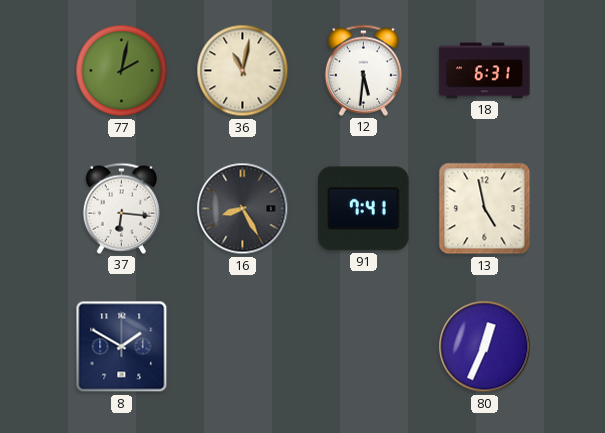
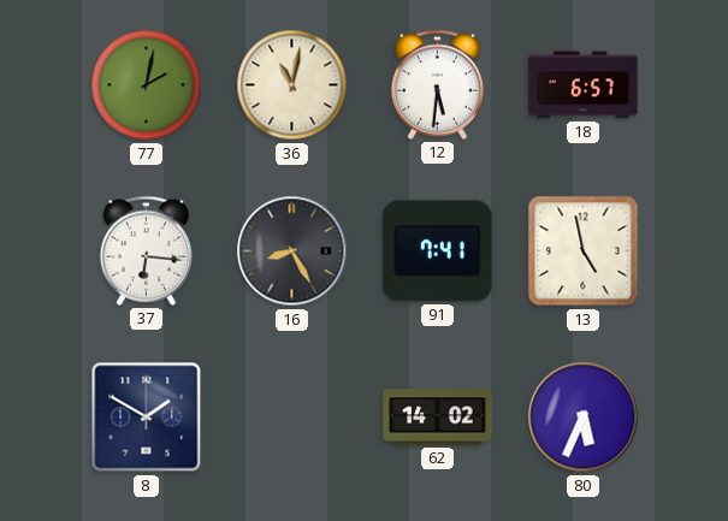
18: 6:31 -> 6:57 (584, 85)
62: none -> 14:02 (438, 418)
80: 12:34 -> 5:34 (584, 418)
